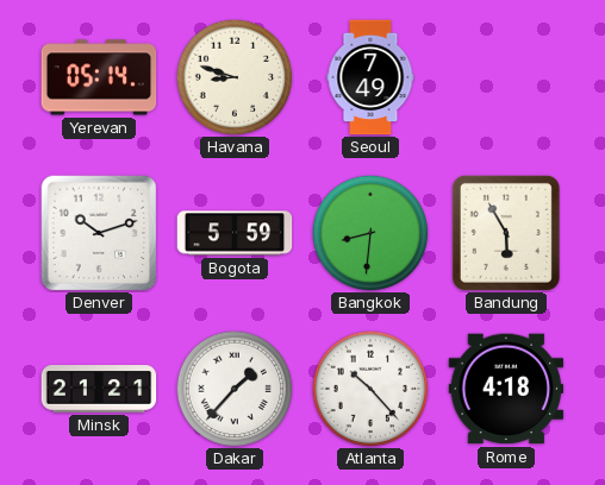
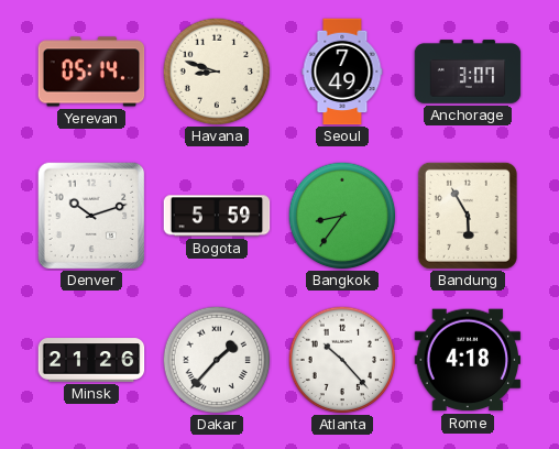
Anchorage: none -> 3:07 (468, 72)
Bangkok: 8:31 -> 8:36 (342, 216)
Minsk: 21:21 -> 21:26 (91, 360)
